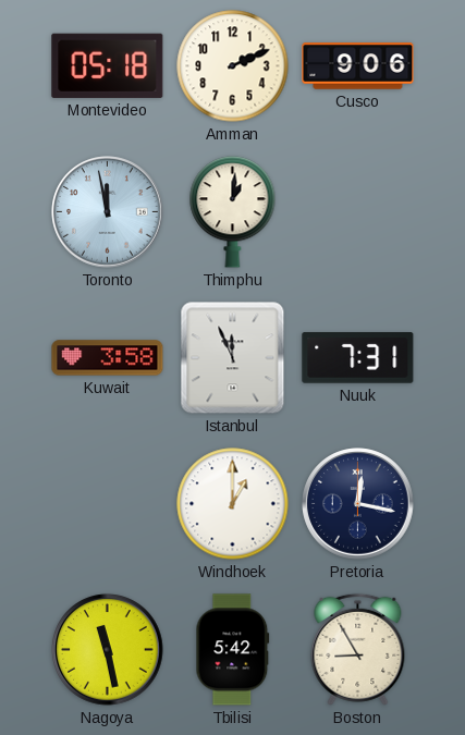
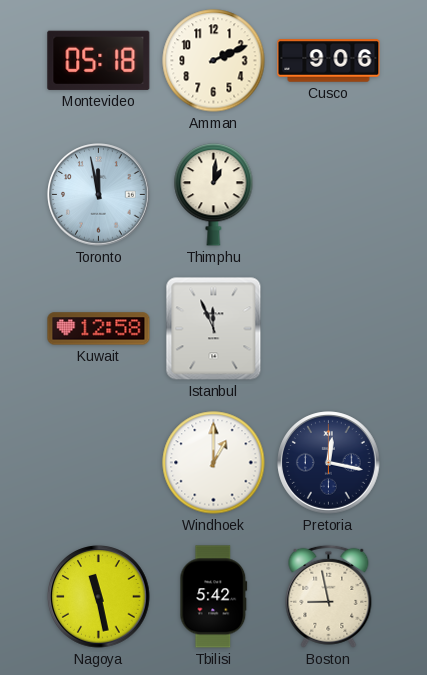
Kuwait: 3:58 -> 12:58 (99, 329)
Nuuk: 7:31 -> none (358, 358)
Boston: 8:55 -> 8:58 (329, 596)
